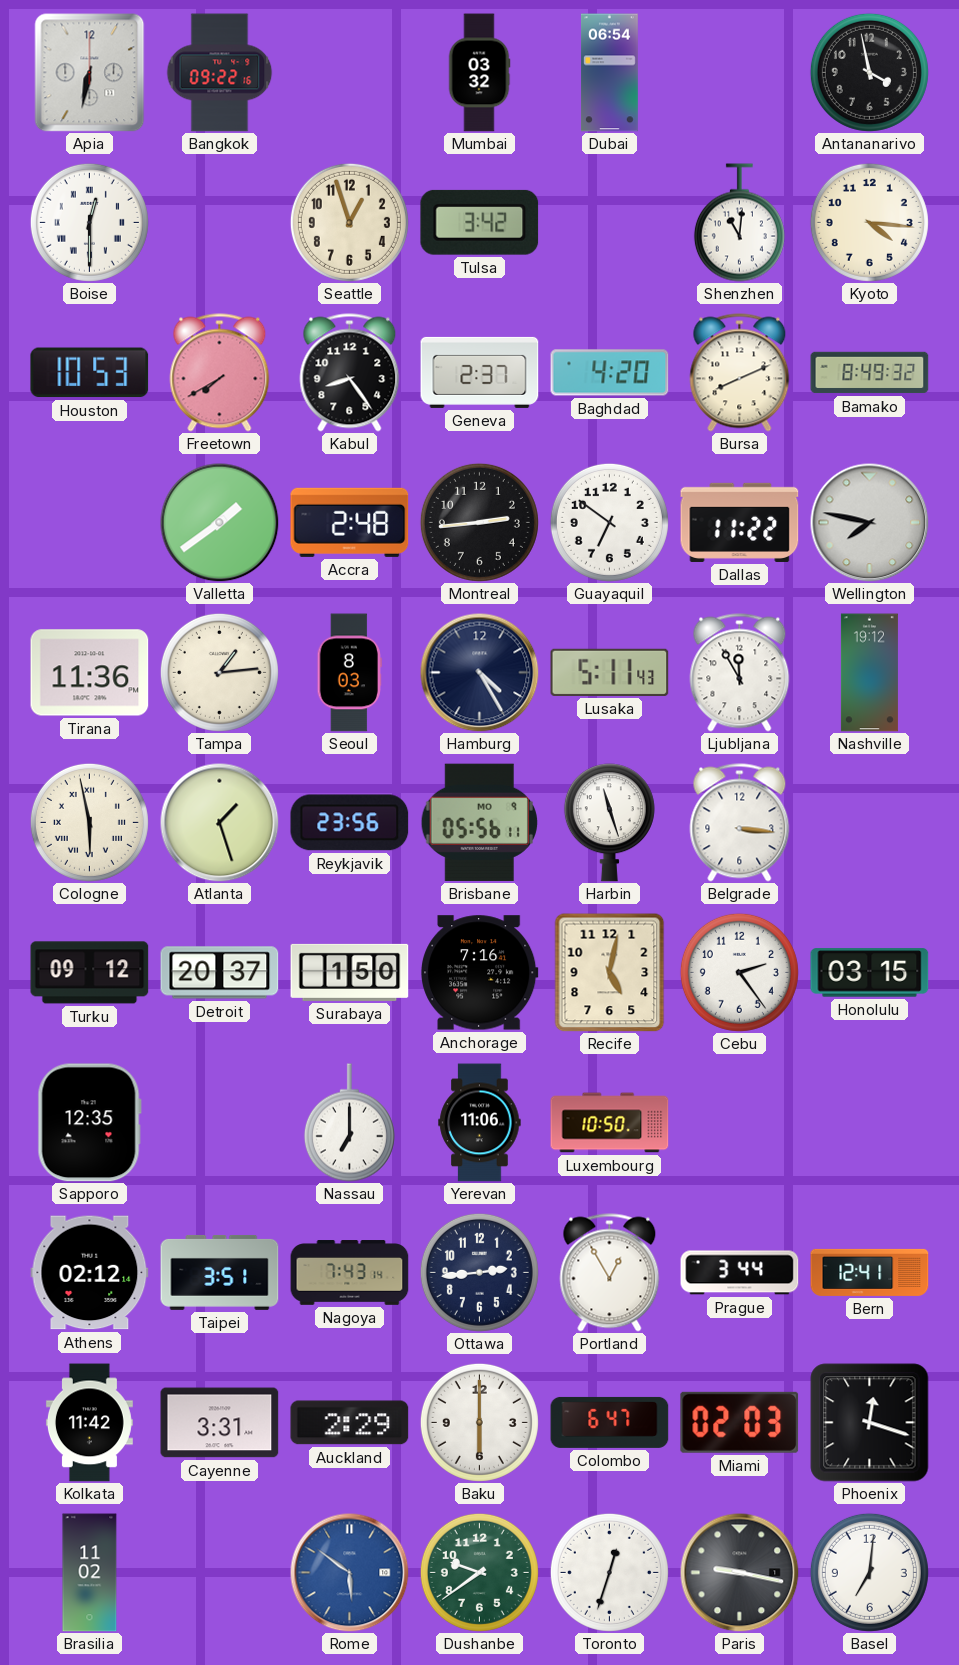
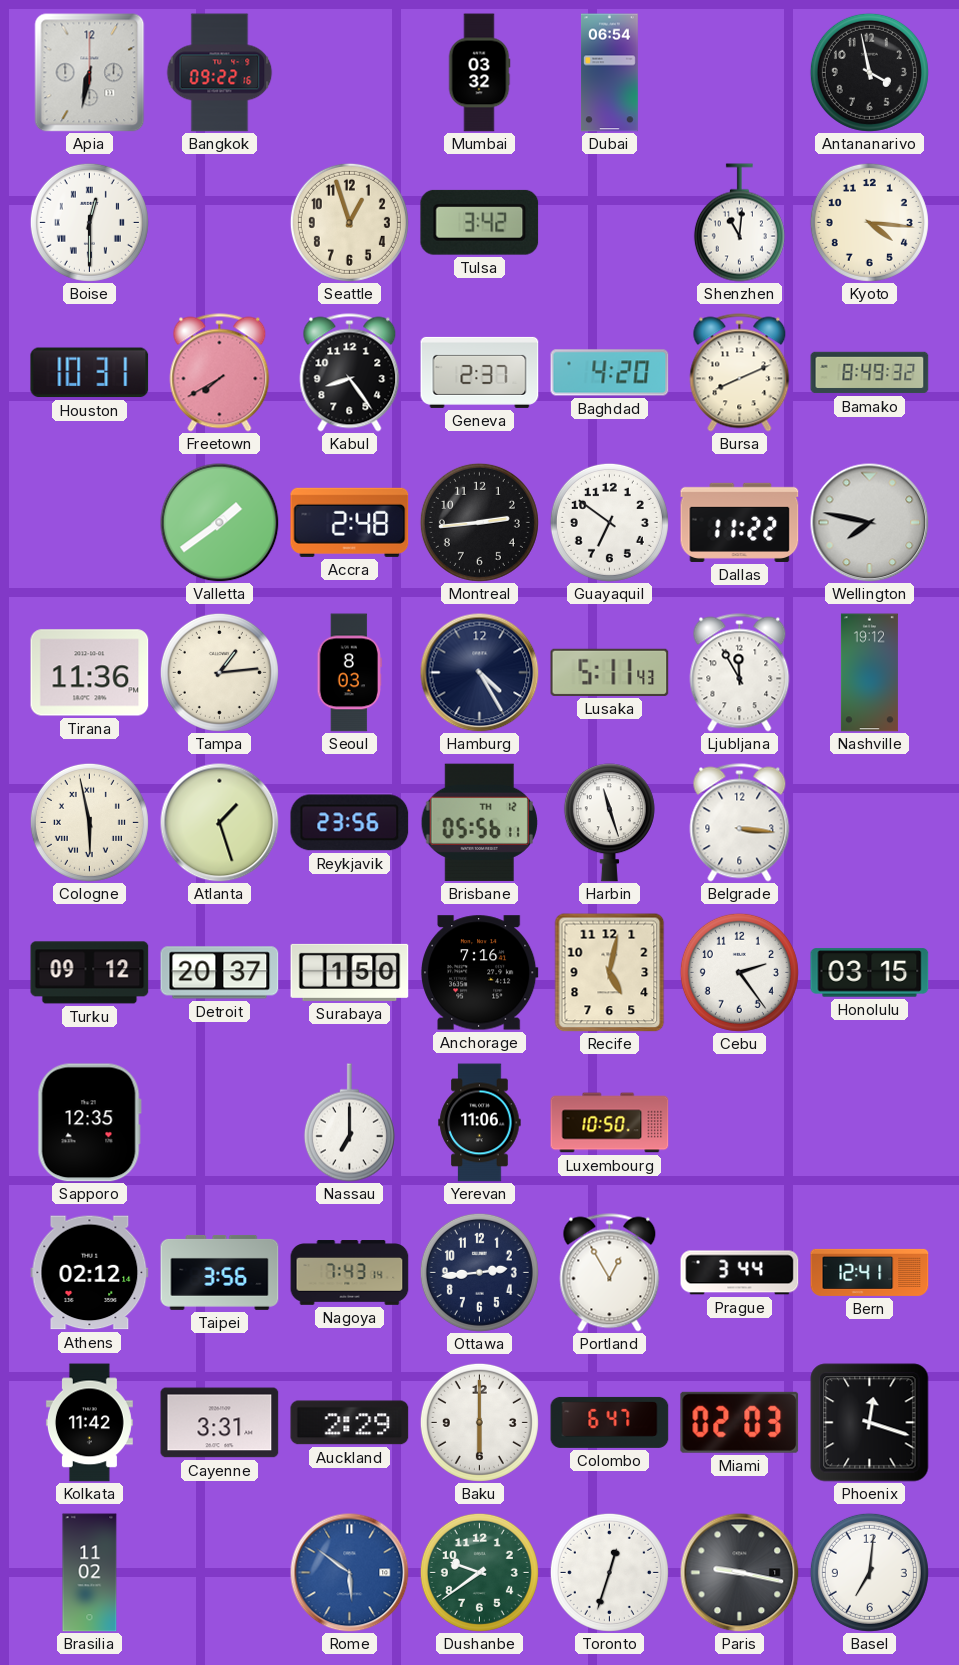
Houston: 10:53 -> 10:31 (90, 373)
Brisbane date: MO 9 -> TH 12 (479, 822)
Taipei: 3:51 -> 3:56 (220, 1272)
